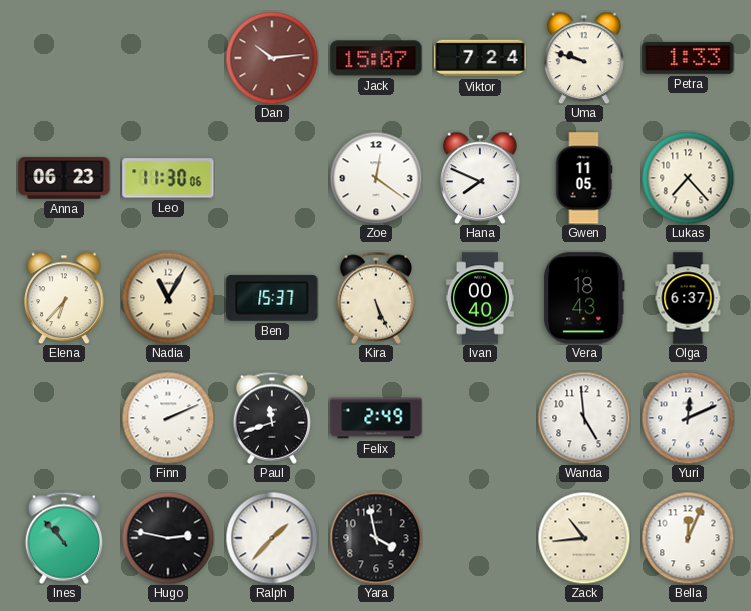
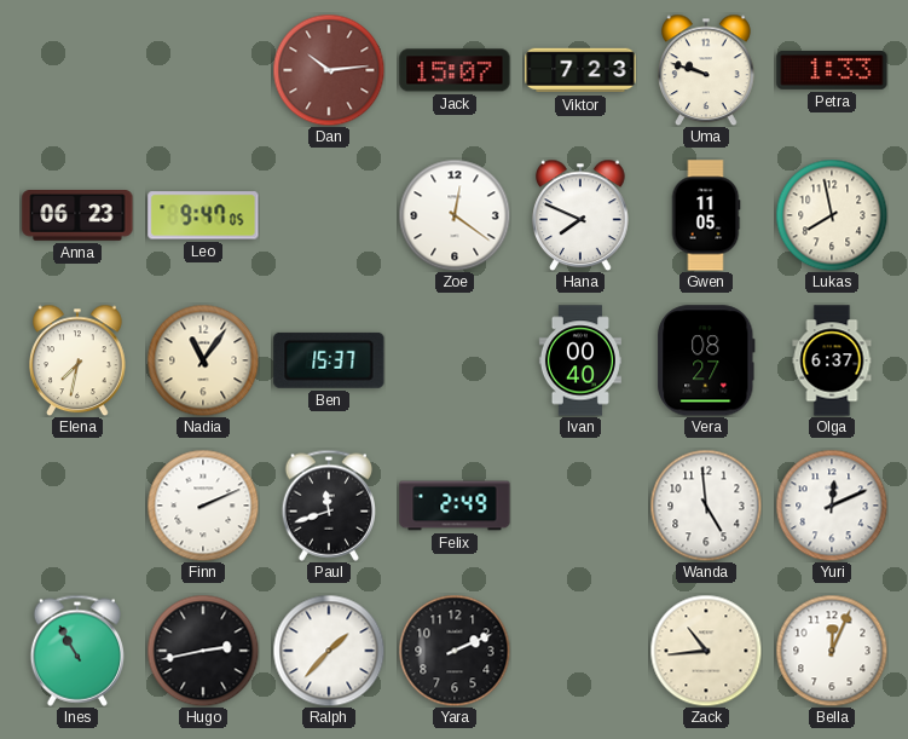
Viktor: 7:24 -> 7:23 (580, 70)
Leo: 11:30 -> 9:47 (203, 215)
Lukas: 7:23 -> 7:58 (832, 215)
Elena: 6:37 -> 7:32 (79, 360)
Nadia: 11:05 -> 11:06 (203, 360)
Kira: 5:26 -> none (375, 298)
Vera: 18:43 -> 08:27 (706, 360)
Ines: 10:53 -> 10:55 (76, 651)
Hugo: 2:47 -> 2:43 (203, 651)
Yara: 3:58 -> 2:11 (455, 651)
